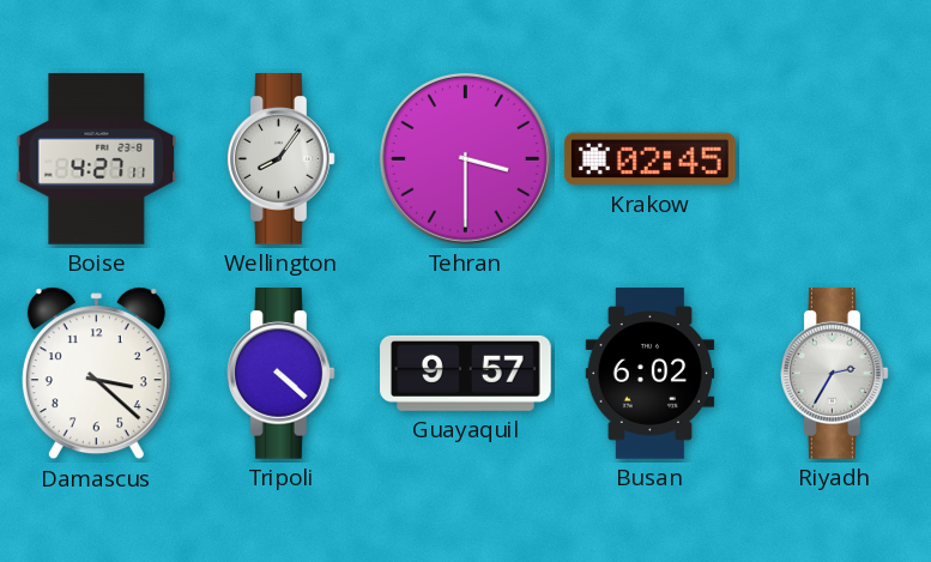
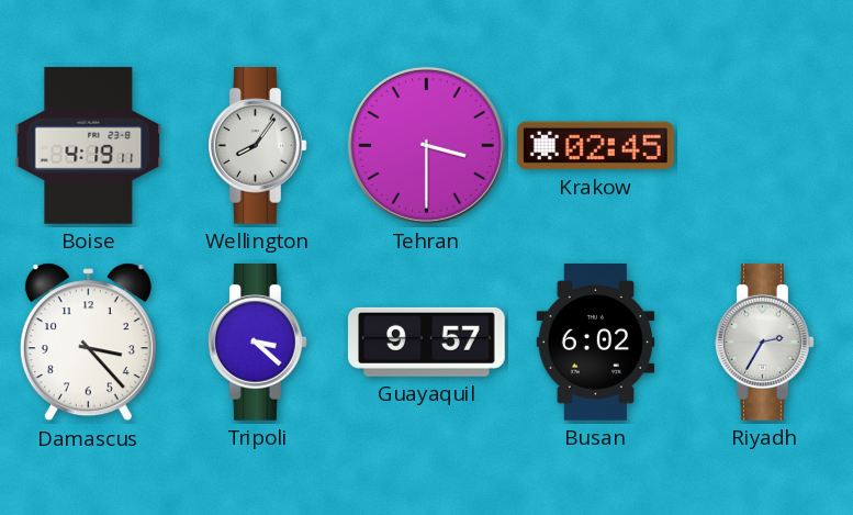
Boise: 4:27 -> 4:19 (89, 146)
Damascus: 3:22 -> 3:23 (88, 343)
Tripoli: 4:22 -> 3:22 (258, 343)
